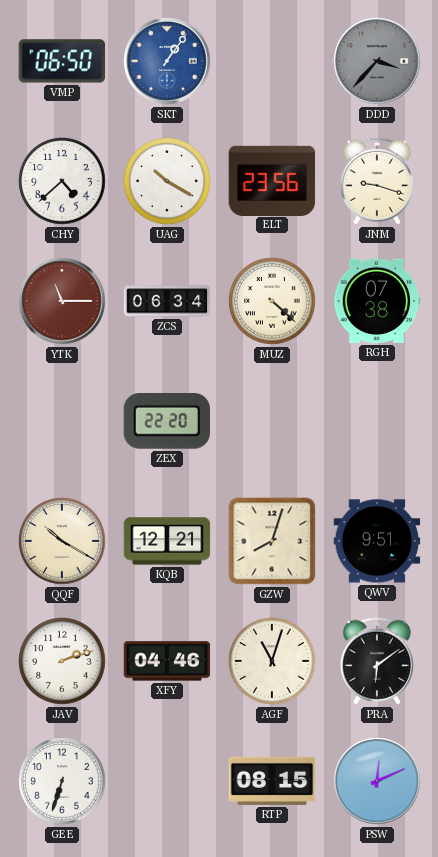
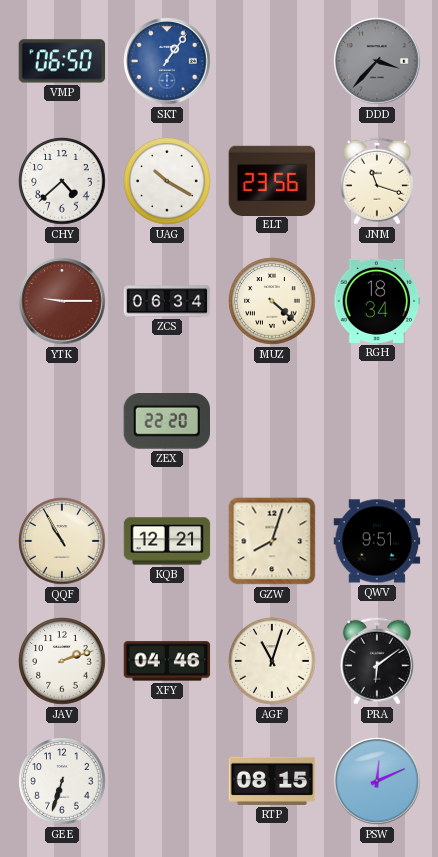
JNM: 9:18 -> 11:18 (377, 181)
YTK: 11:15 -> 9:15 (62, 301)
RGH: 07:38 -> 18:34 (377, 301)
QQF: 10:20 -> 10:55 (62, 541)
